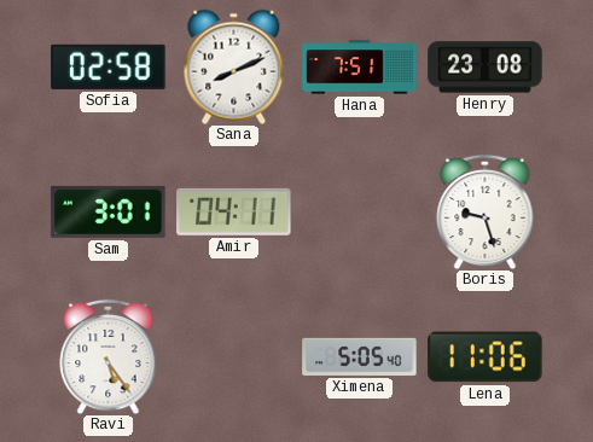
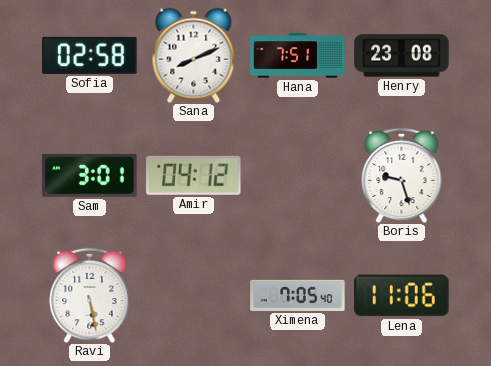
Amir: 04:11 -> 04:12 (194, 175)
Ravi: 5:24 -> 5:28 (90, 295)
Ximena: 5:05 -> 7:05 (298, 295)
